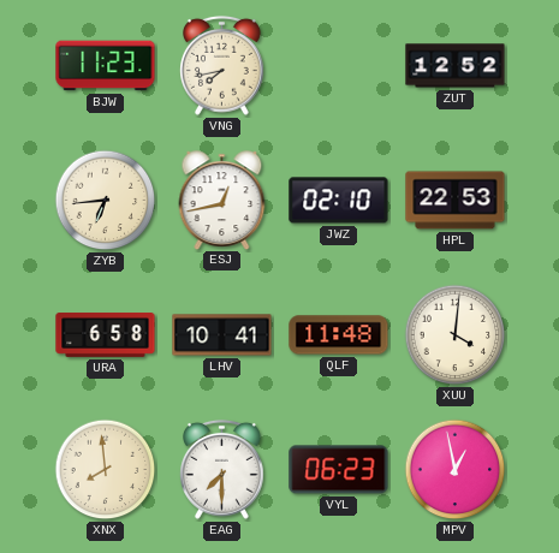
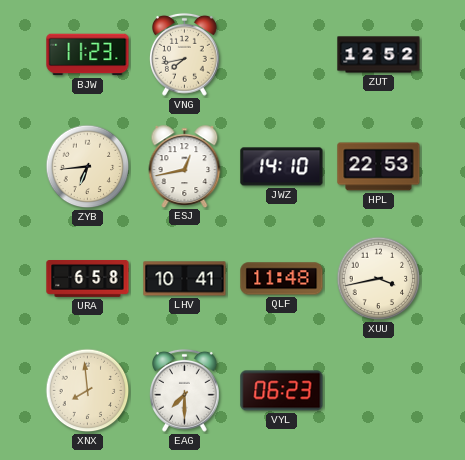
JWZ: 02:10 -> 14:10 (282, 167)
XUU: 4:01 -> 3:43 (379, 279)
MPV: 12:58 -> none (456, 470)
